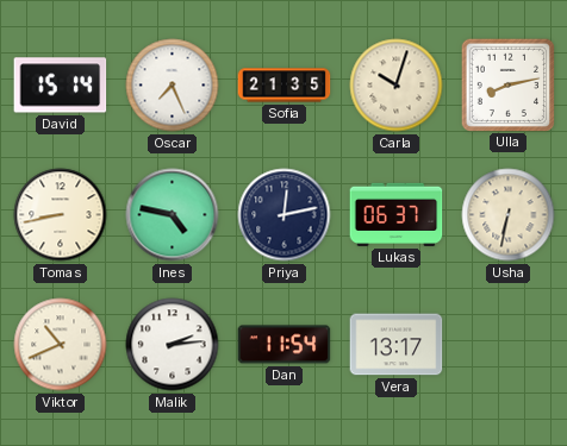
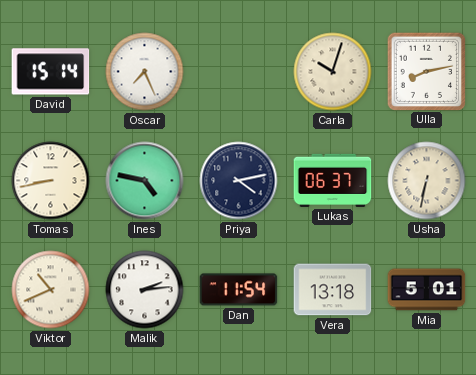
Sofia: 21:35 -> none (285, 86)
Priya: 12:13 -> 4:13 (239, 181)
Vera: 13:17 -> 13:18 (333, 290)
Mia: none -> 5:01 (427, 290)
